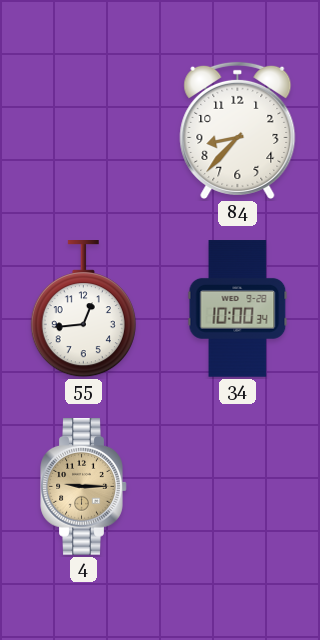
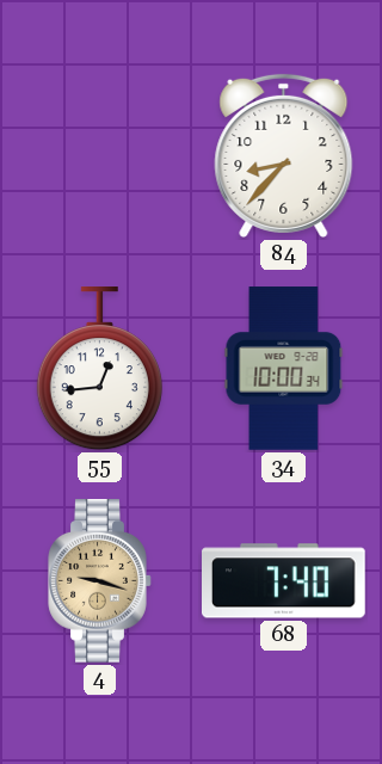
4: 9:15 -> 9:18 (100, 581)
68: none -> 7:40 (284, 581)
